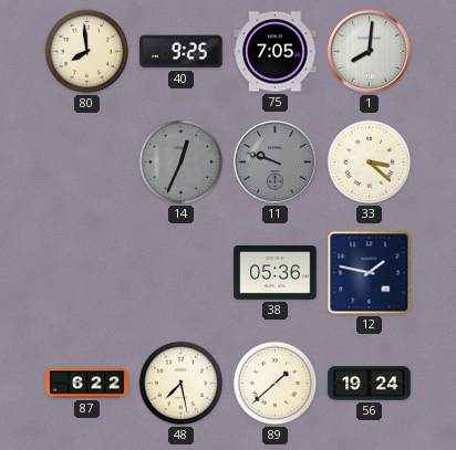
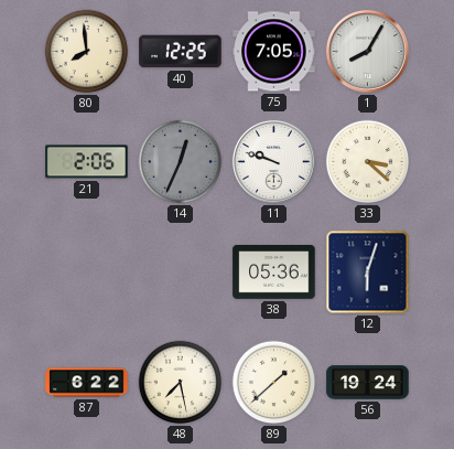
40: 9:25 -> 12:25 (181, 52)
1: 8:01 -> 8:05 (367, 51)
21: none -> 2:06 (87, 162)
11 dial: grey -> white (273, 161)
12: 1:47 -> 6:03 (368, 272)
